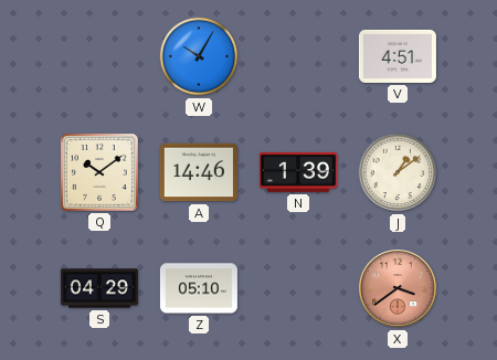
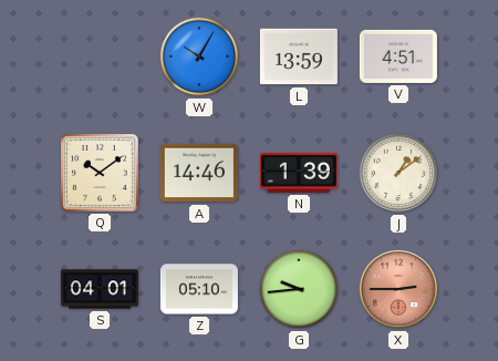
L: none -> 13:59 (299, 56)
S: 04:29 -> 04:01 (100, 289)
G: none -> 9:44 (299, 289)
X: 3:39 -> 2:45 (398, 289)
